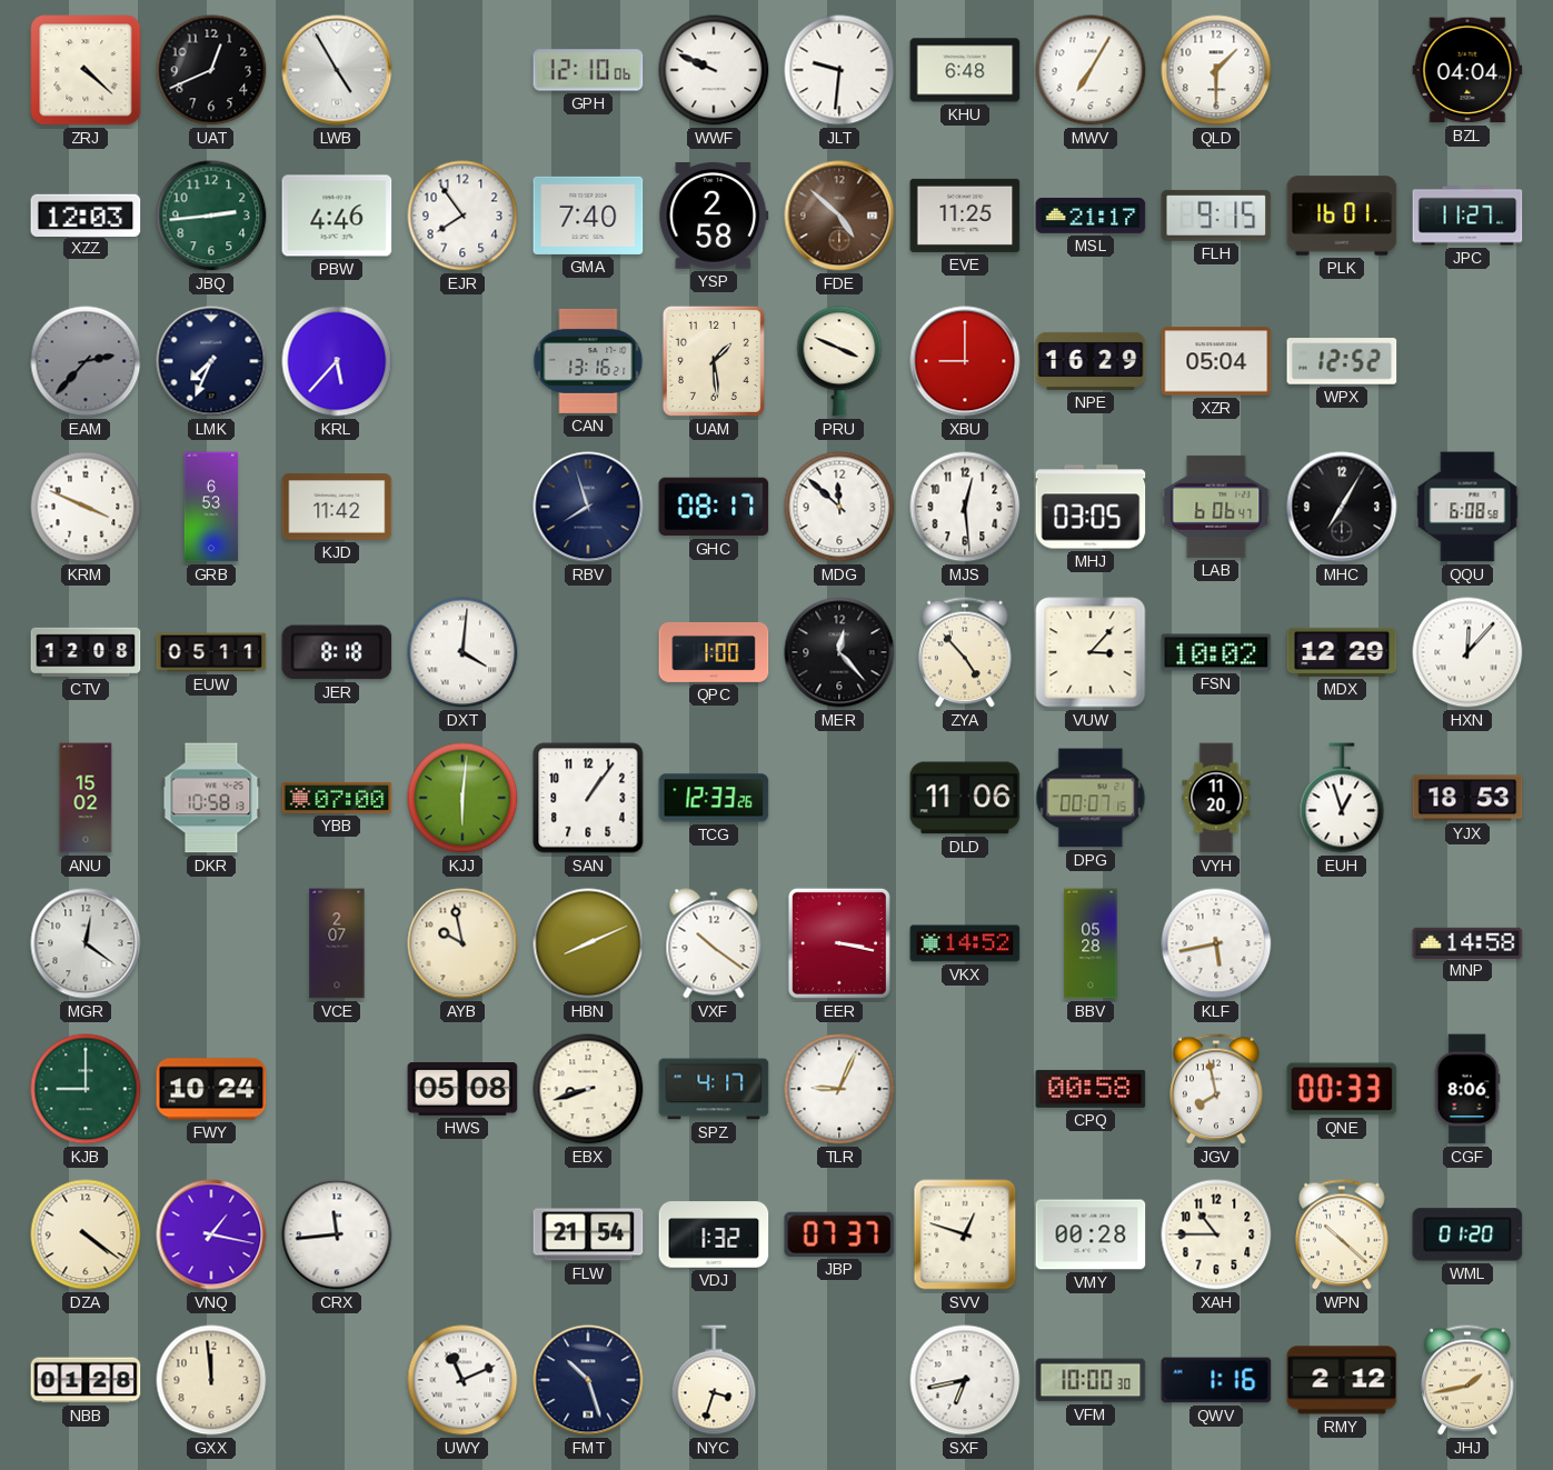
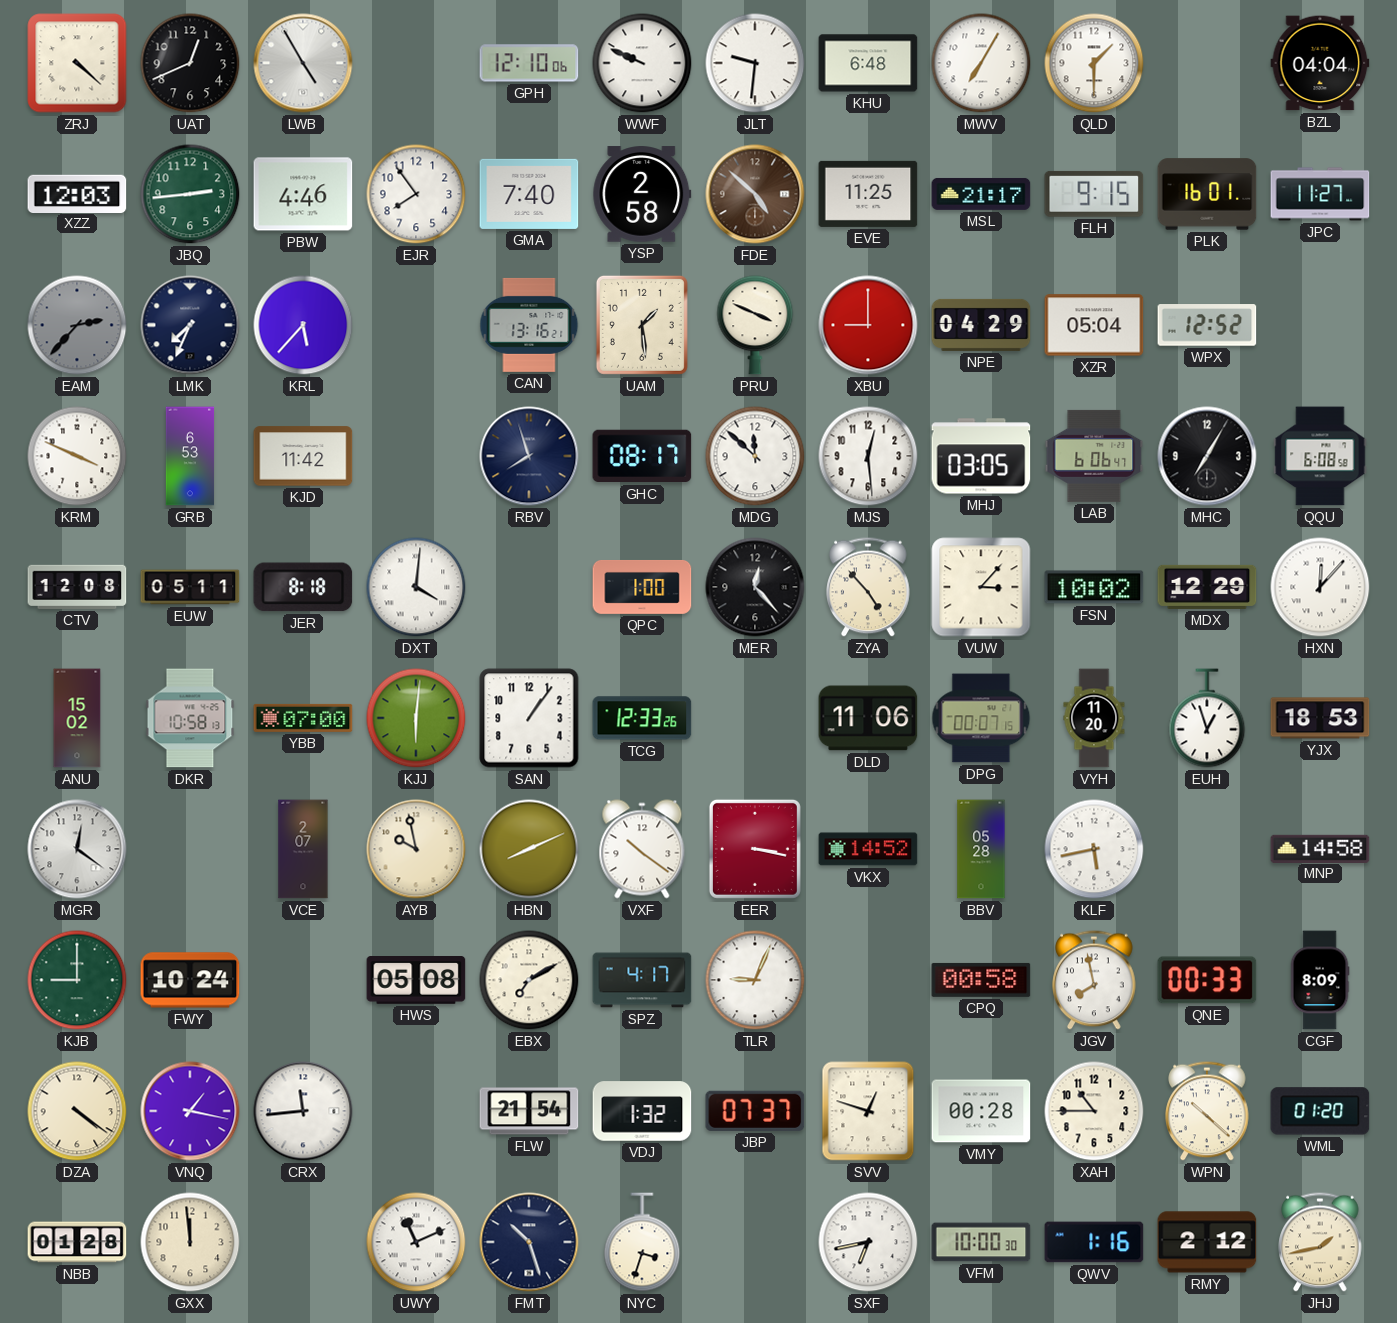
NPE: 16:29 -> 04:29 (981, 325)
EBX: 8:42 -> 7:10 (529, 980)
CGF: 8:06 -> 8:09 (1320, 980)
